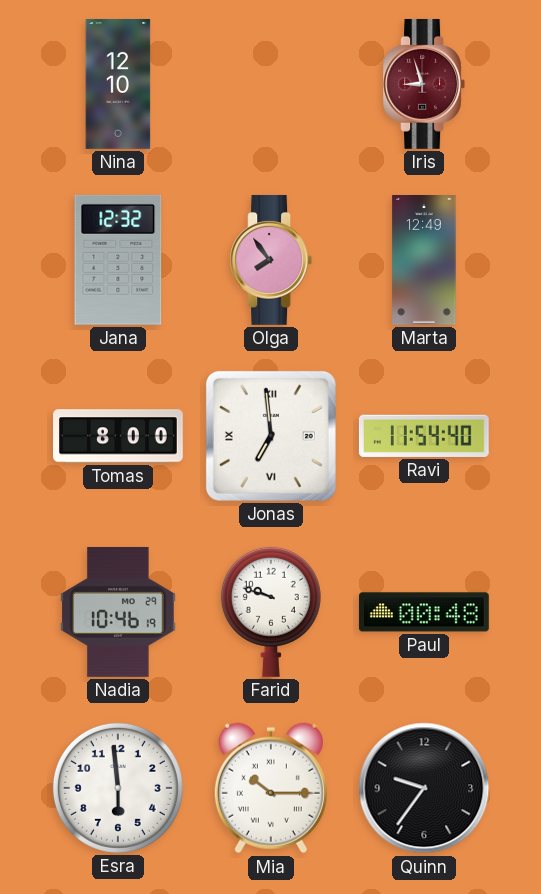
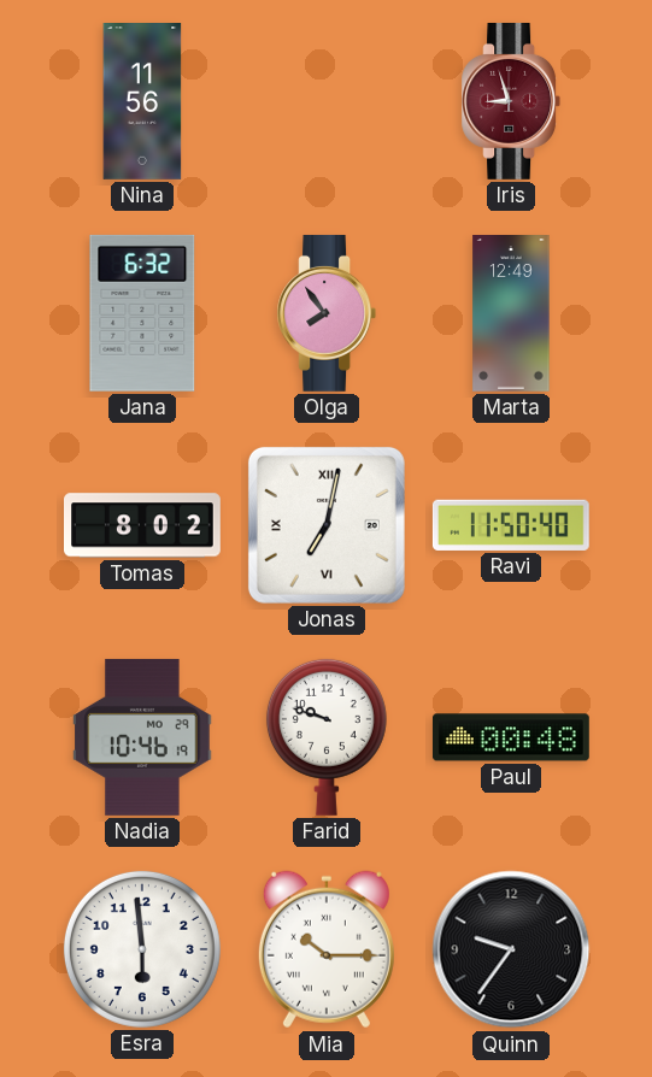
Nina: 12:10 -> 11:56 (142, 102)
Jana: 12:32 -> 6:32 (142, 313)
Tomas: 8:00 -> 8:02 (143, 525)
Jonas: 6:59 -> 7:02 (327, 525)
Ravi: 11:54 -> 11:50 (511, 525)
